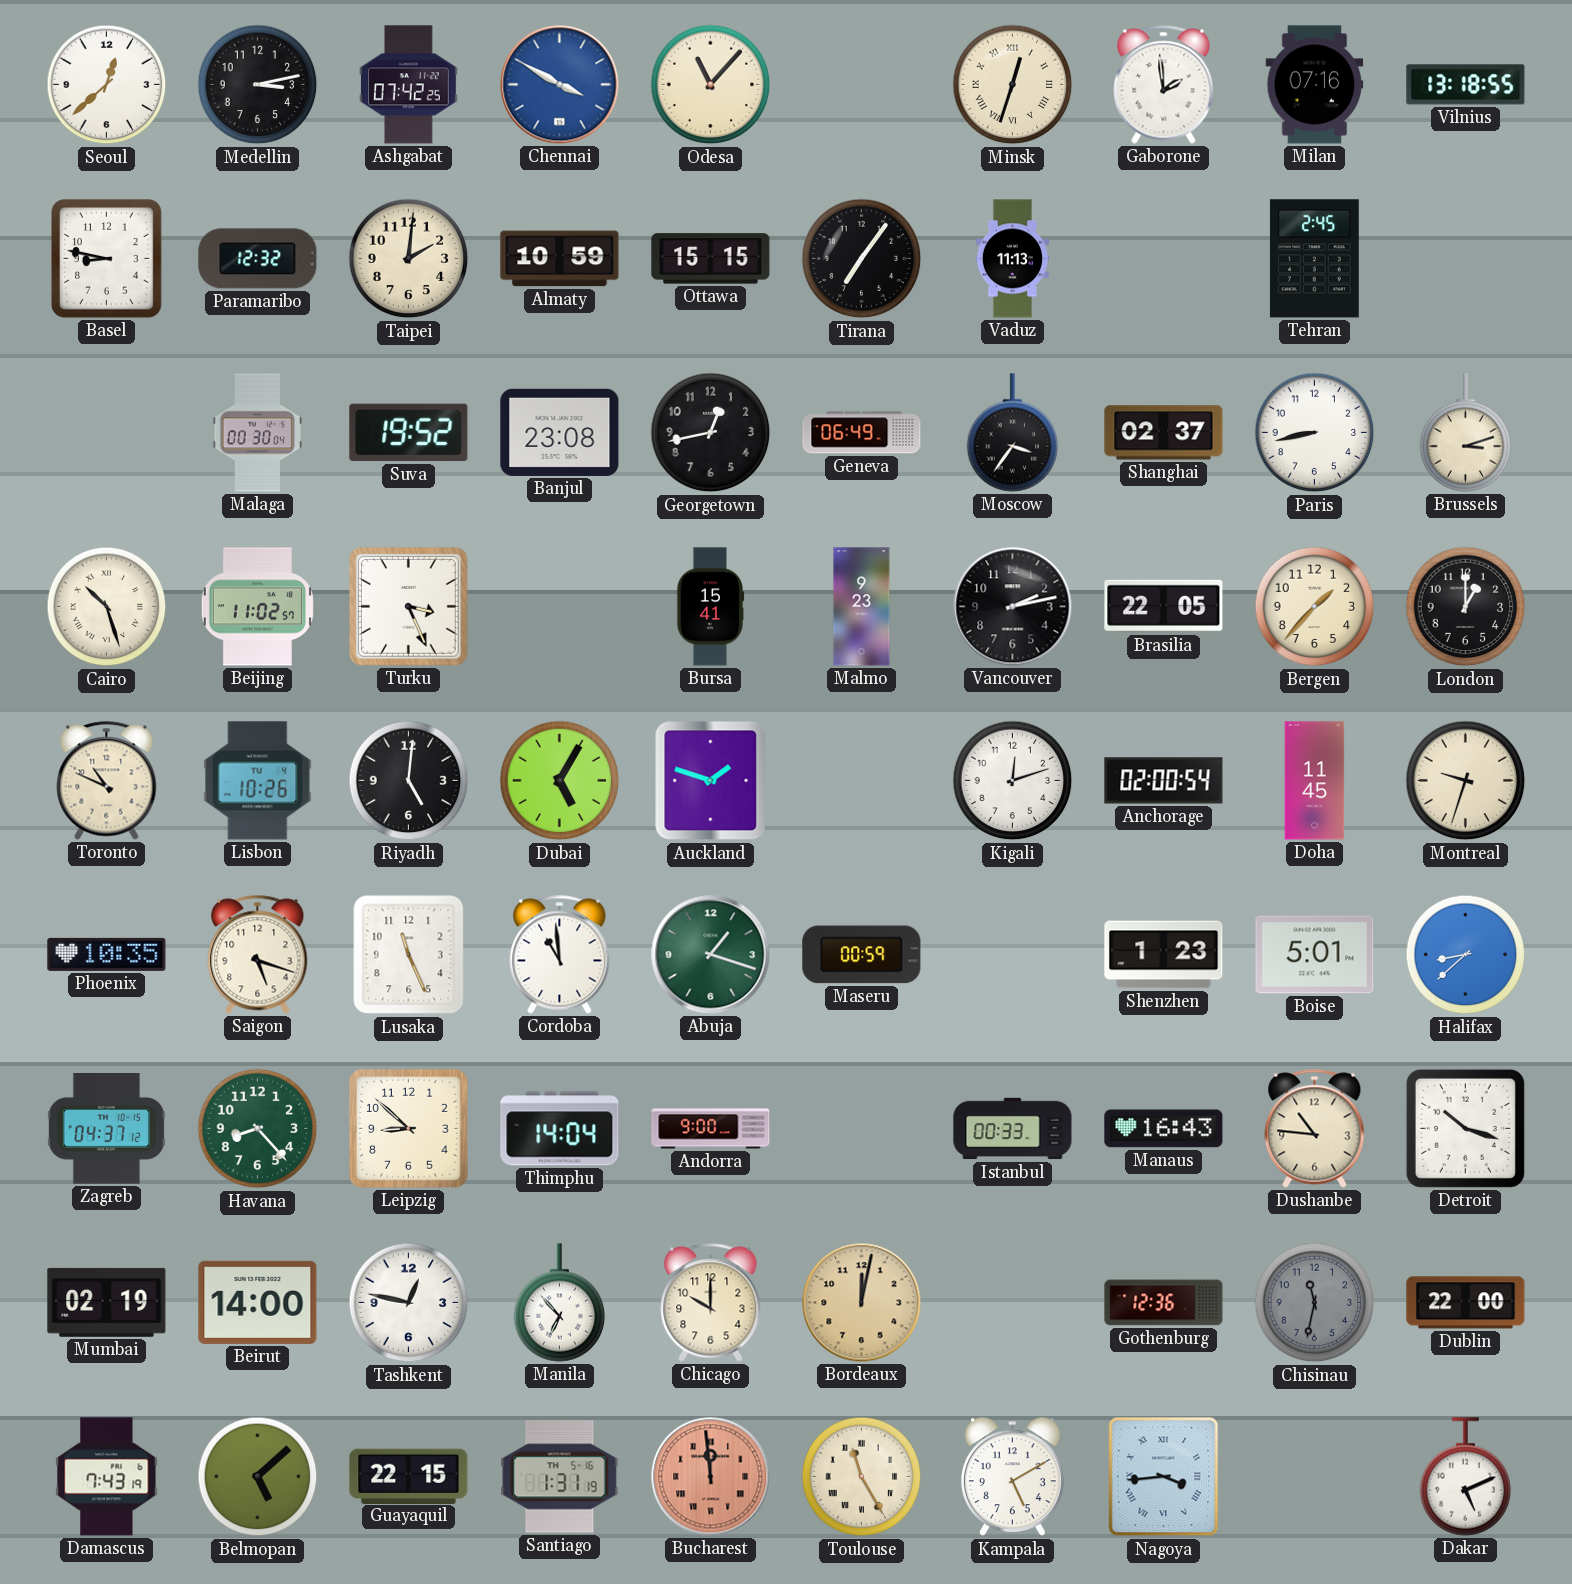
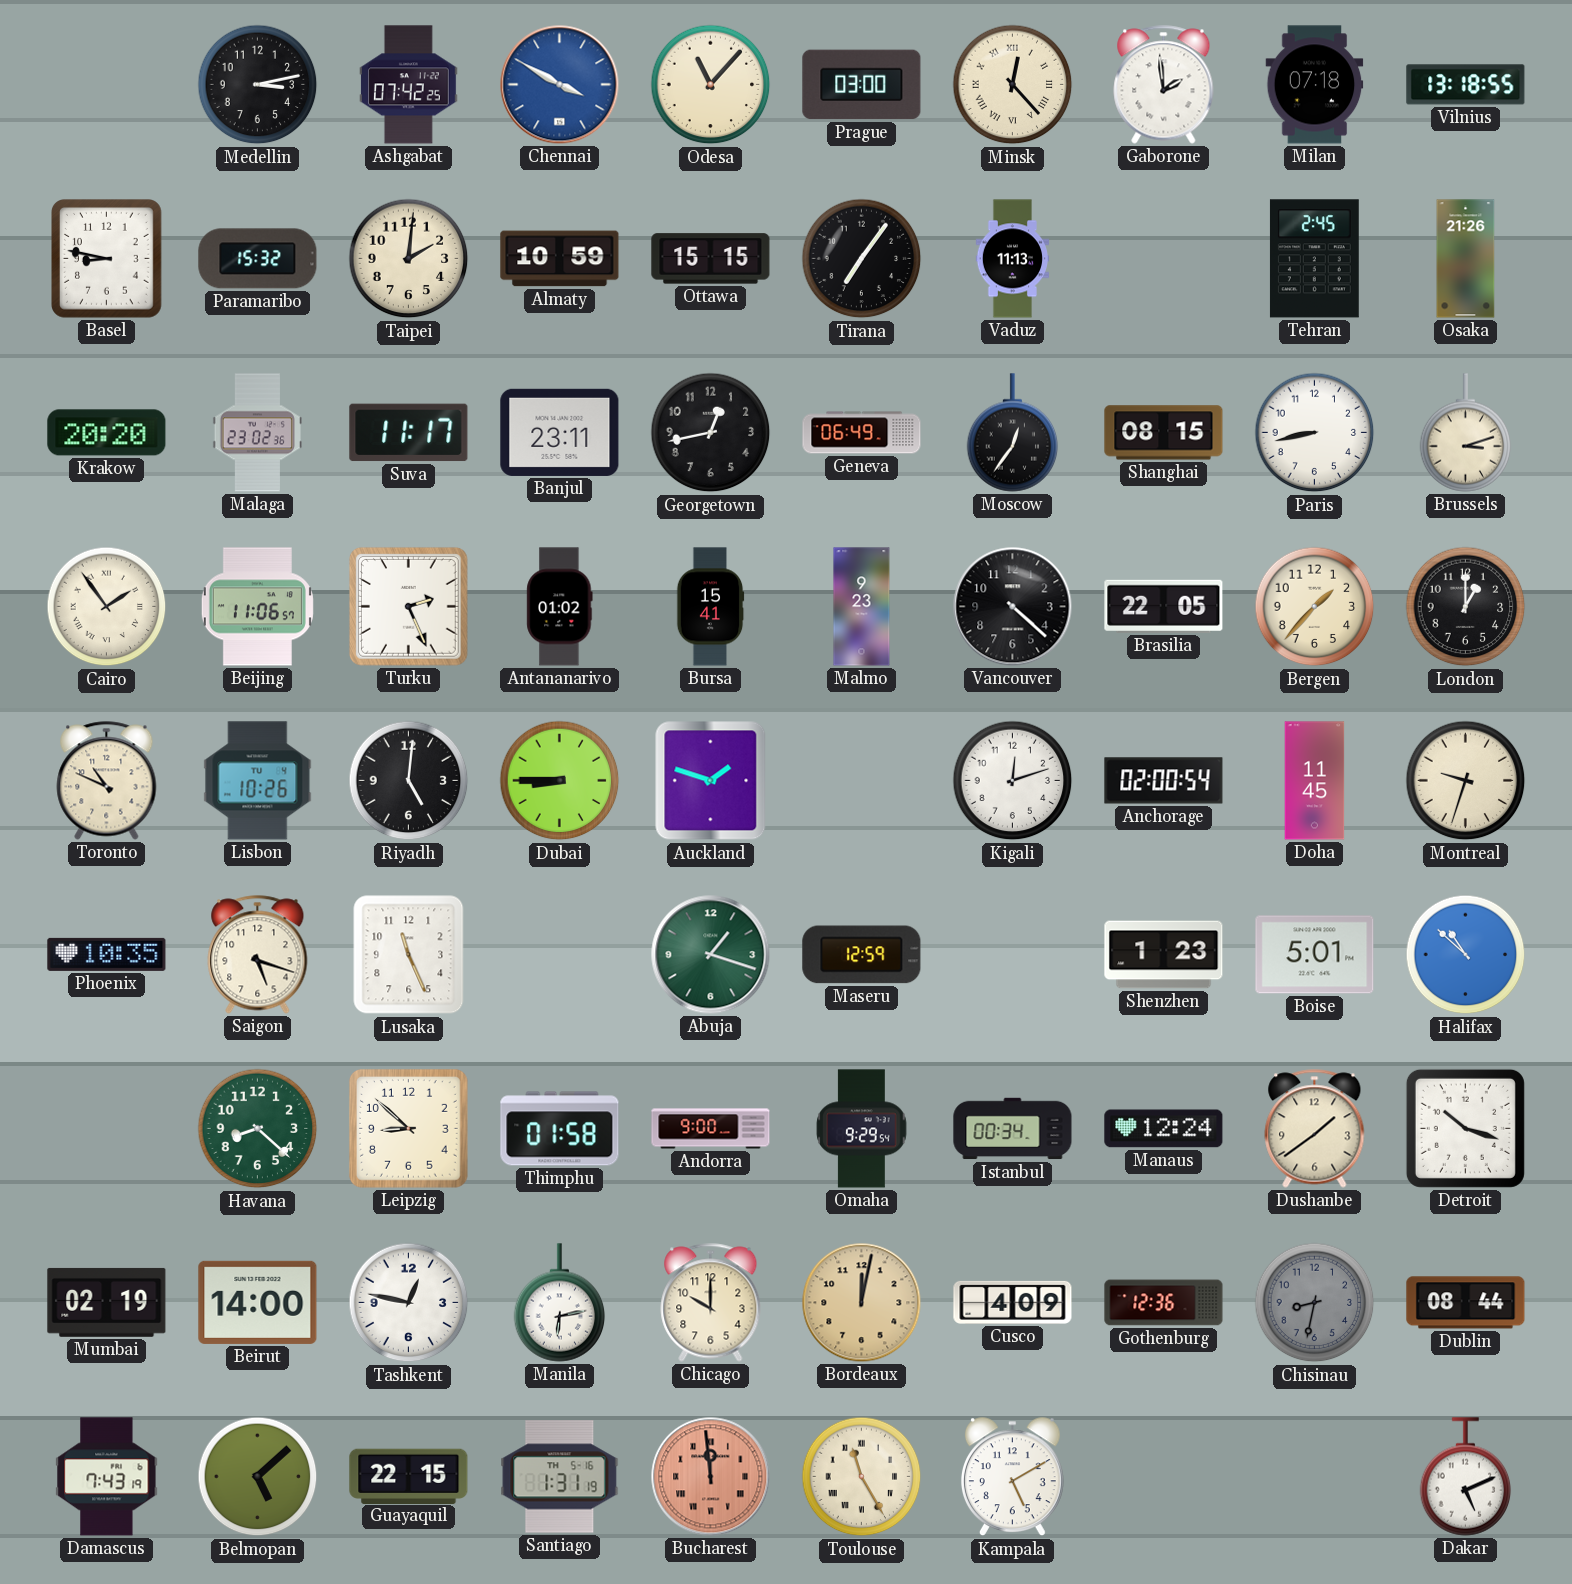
Seoul: 12:38 -> none (107, 85)
Prague: none -> 03:00 (862, 85)
Minsk: 12:33 -> 12:23 (1013, 85)
Milan: 07:16 -> 07:18 (1315, 85)
Paramaribo: 12:32 -> 15:32 (258, 259)
Osaka: none -> 21:26 (1466, 259)
Krakow: none -> 20:20 (107, 433)
Malaga: 00:30 -> 23:02 (257, 433)
Suva: 19:52 -> 11:17 (409, 433)
Banjul: 23:08 -> 23:11 (560, 432)
Moscow: 3:36 -> 12:36 (1013, 433)
Shanghai: 02:37 -> 08:15 (1164, 433)
Cairo: 10:27 -> 1:54 (107, 607)
Beijing: 11:02 -> 11:06 (257, 607)
Turku: 3:26 -> 2:26 (408, 606)
Antananarivo: none -> 01:02 (560, 607)
Vancouver: 2:13 -> 4:22 (1013, 607)
Dubai: 5:05 -> 8:45 (560, 781)
Cordoba: 10:59 -> none (560, 955)
Maseru: 00:59 -> 12:59 (862, 955)
Halifax: 8:38 -> 10:52 (1466, 955)
Zagreb: 04:37 -> none (106, 1129)
Havana: 8:23 -> 8:22 (258, 1129)
Thimphu: 14:04 -> 01:58 (560, 1129)
Omaha: none -> 9:29 (862, 1129)
Istanbul: 00:33 -> 00:34 (1013, 1129)
Manaus: 16:43 -> 12:24 (1164, 1129)
Dushanbe: 10:46 -> 1:39 (1315, 1129)
Manila: 6:53 -> 6:13 (560, 1303)
Cusco: none -> 4:09 (1013, 1302)
Chisinau: 11:32 -> 8:32 (1315, 1303)
Dublin: 22:00 -> 08:44 (1466, 1303)
Nagoya: 3:44 -> none (1164, 1477)
